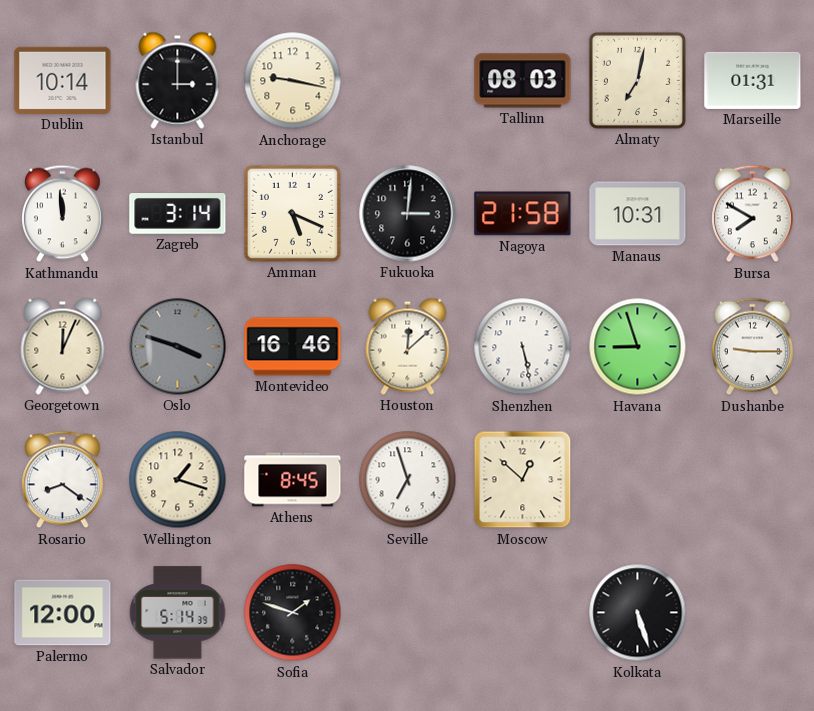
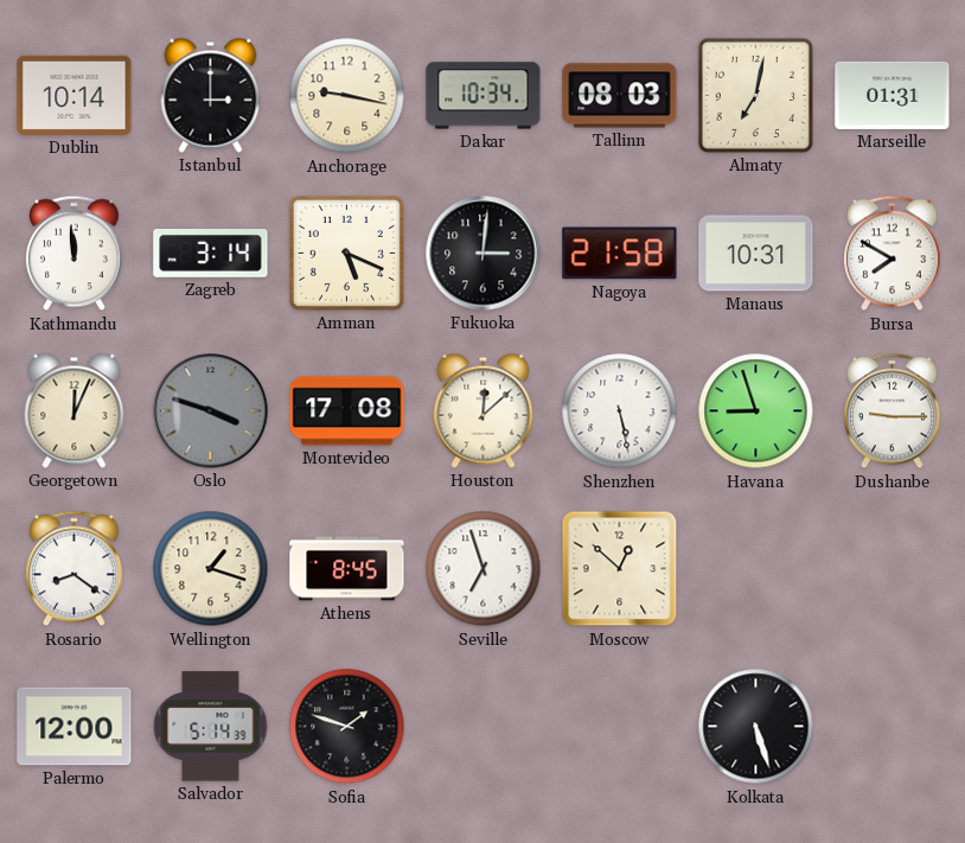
Dakar: none -> 10:34 (484, 96)
Montevideo: 16:46 -> 17:08 (347, 411)
